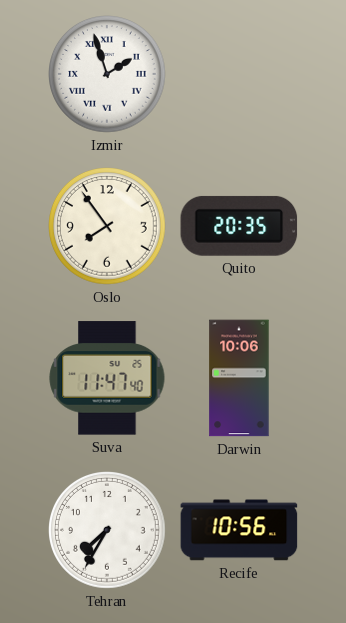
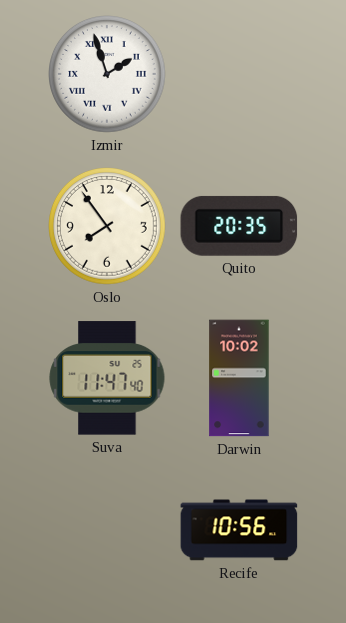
Darwin: 10:06 -> 10:02 (239, 378)
Tehran: 7:35 -> none (108, 531)
